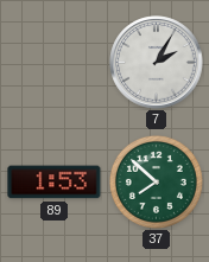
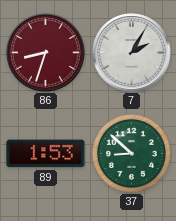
86: none -> 8:33 (46, 53)
37: 7:52 -> 8:52 (131, 153)
